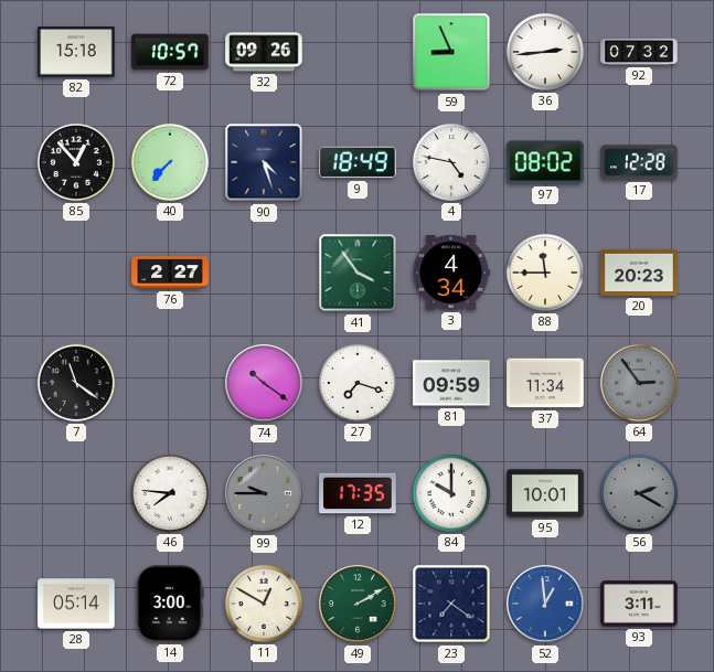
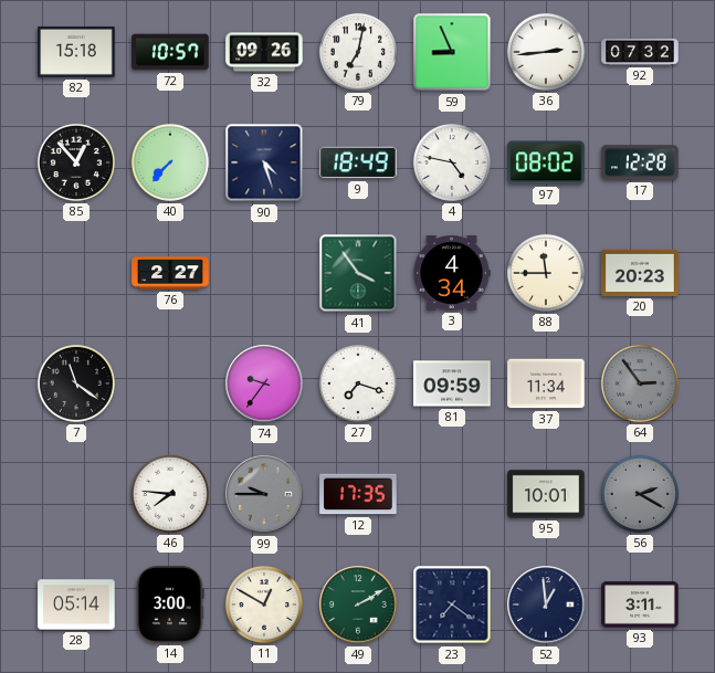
79: none -> 7:02 (358, 52)
74: 10:21 -> 9:36 (264, 383)
84: 10:00 -> none (451, 493)
52 dial: blue -> navy (546, 604)
